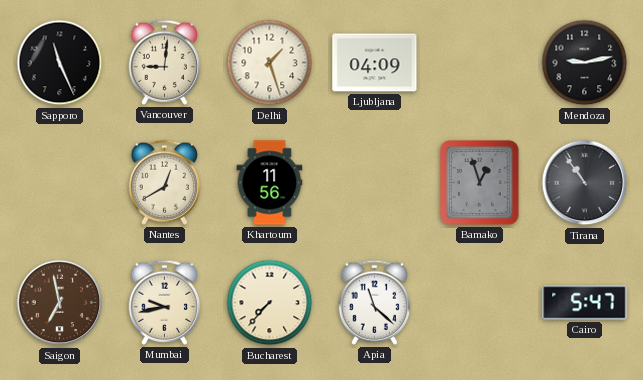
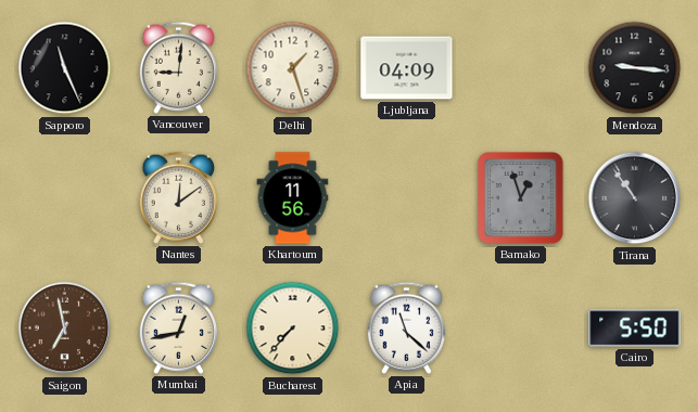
Mendoza: 9:13 -> 9:16 (635, 68)
Nantes: 12:40 -> 12:09 (179, 197)
Mumbai: 9:43 -> 12:43 (179, 327)
Cairo: 5:47 -> 5:50 (635, 329)
